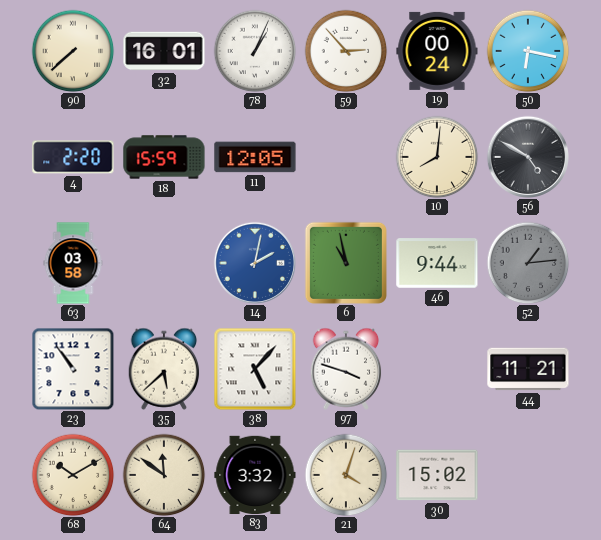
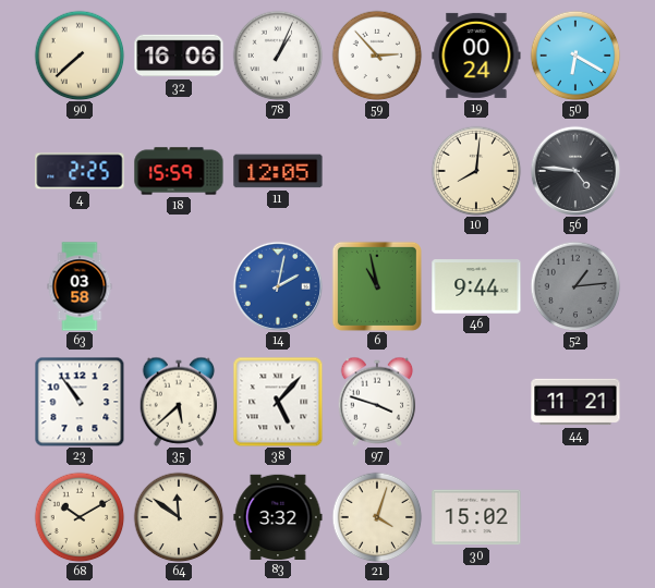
32: 16:01 -> 16:06 (179, 56)
50: 6:17 -> 6:20 (575, 56)
4: 2:20 -> 2:25 (80, 171)
56: 4:50 -> 4:46 (574, 170)
